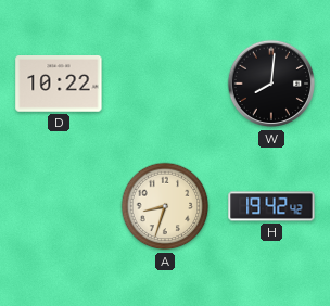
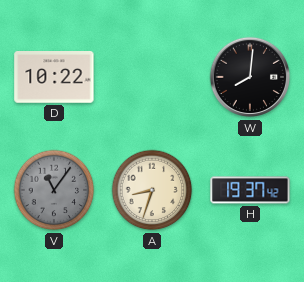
V: none -> 11:06 (54, 190)
H: 19:42 -> 19:37 (250, 190)
